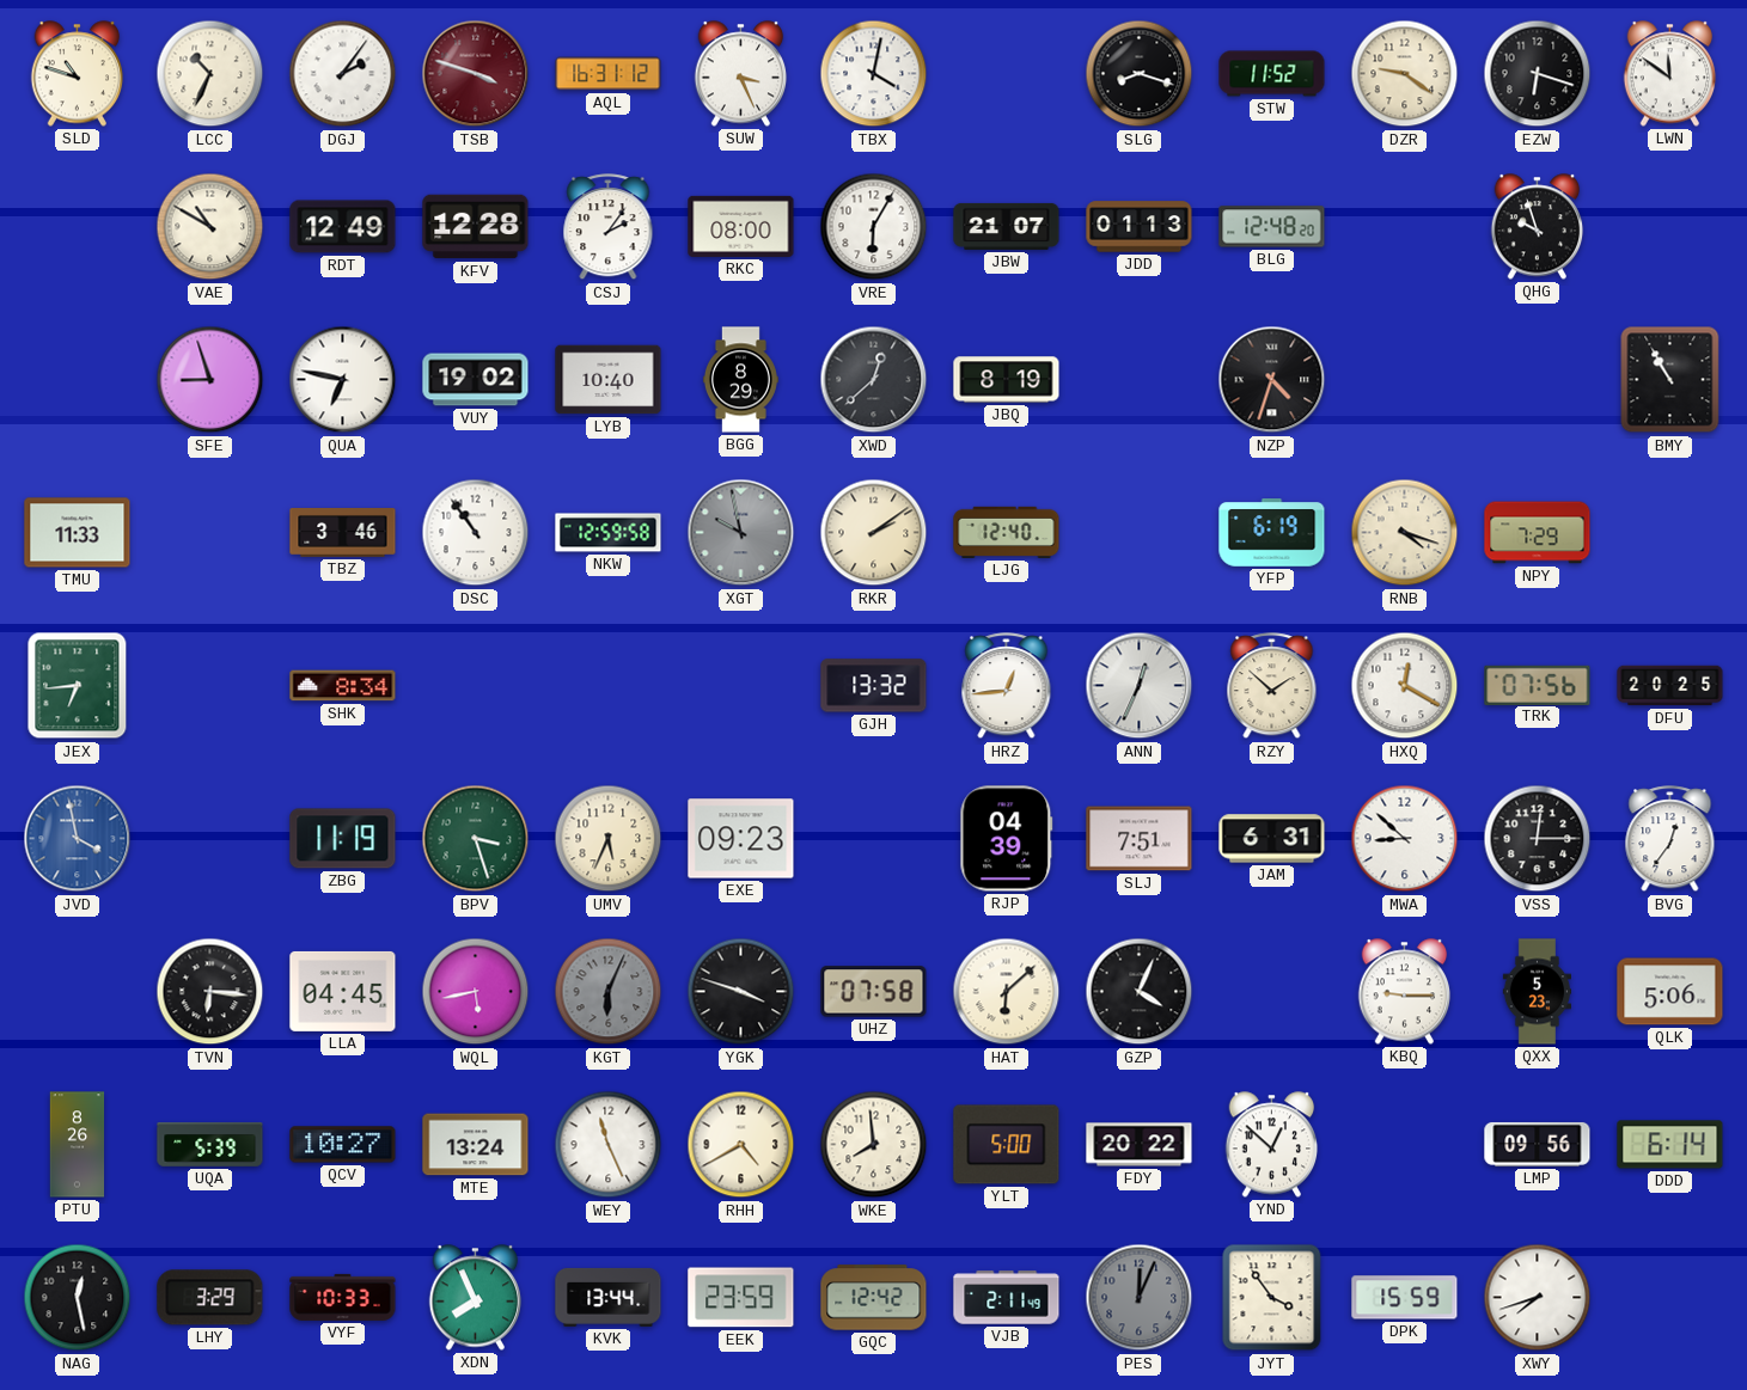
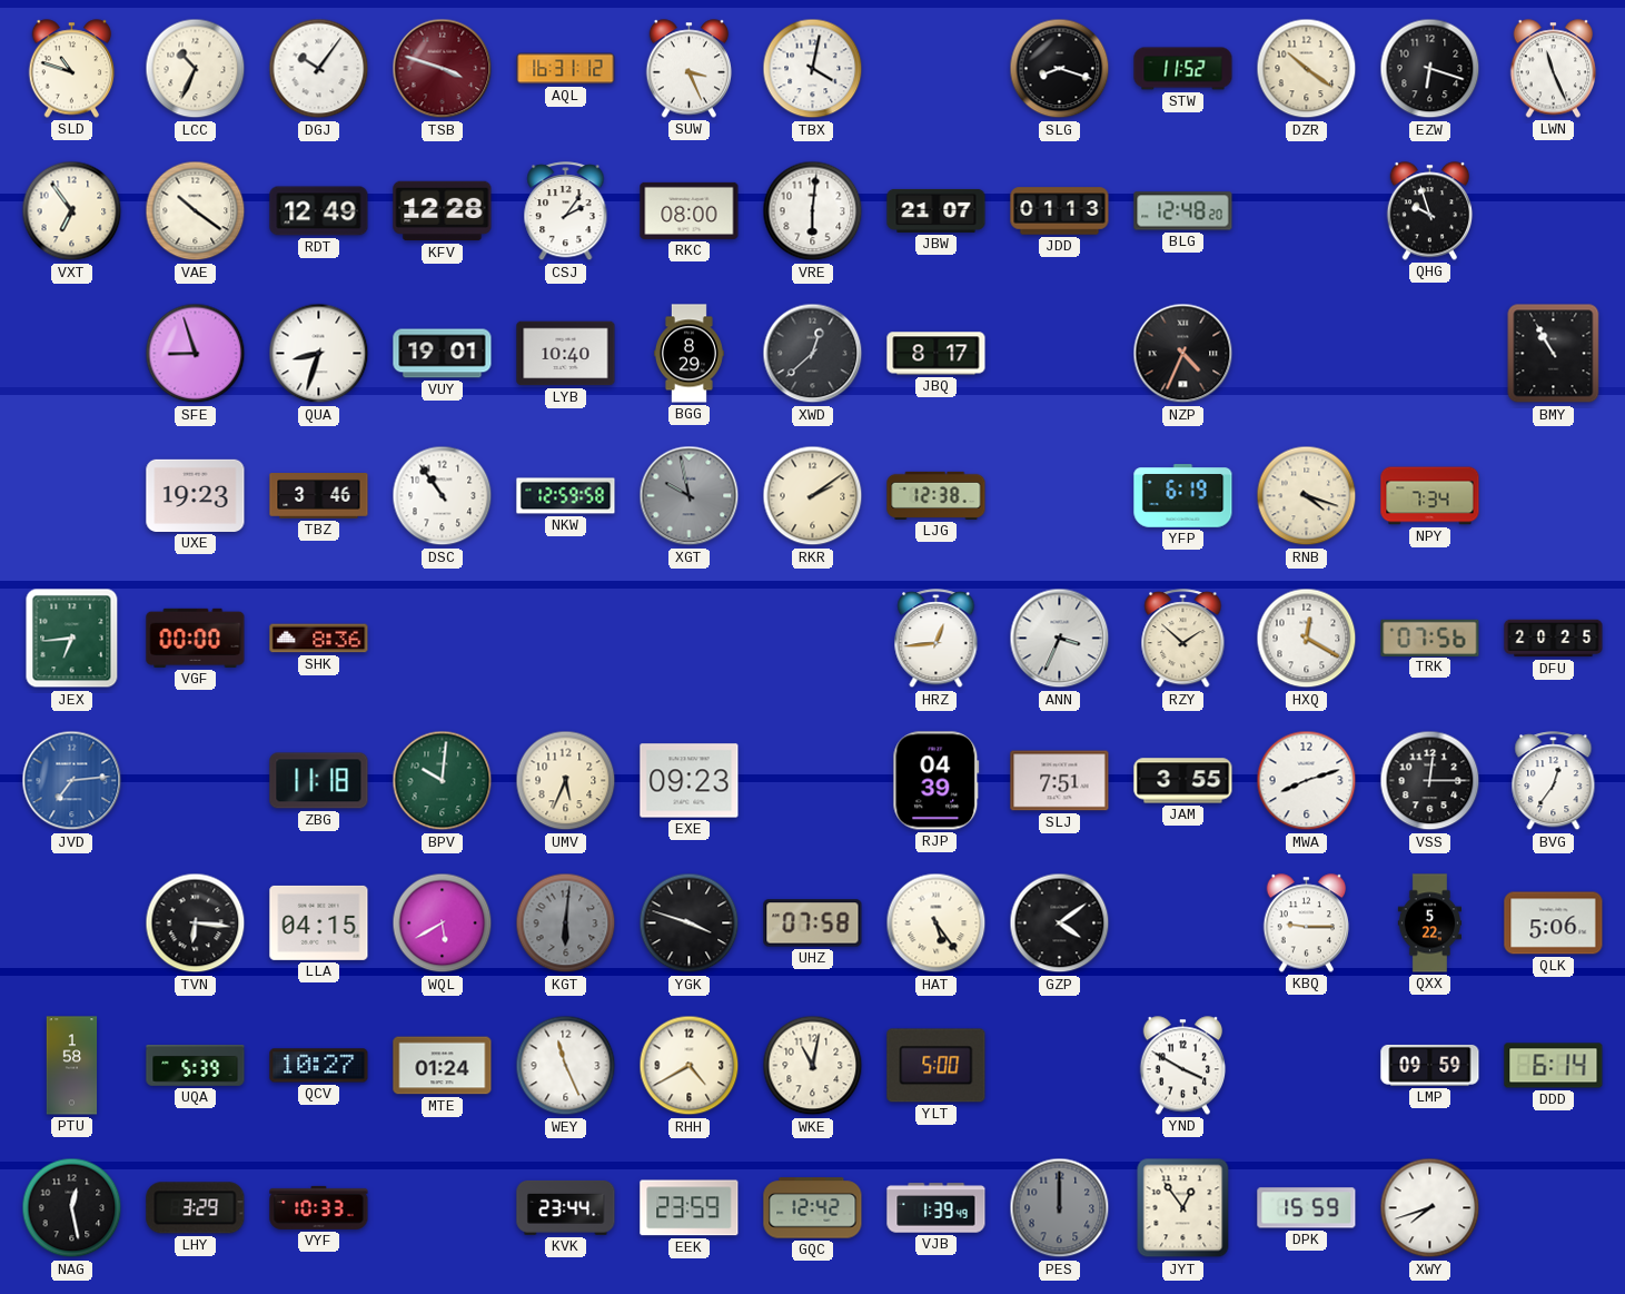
DGJ: 2:06 -> 10:06 (319, 69)
DZR: 9:21 -> 10:21 (1307, 69)
LWN: 11:51 -> 11:26 (1554, 69)
VXT: none -> 6:54 (72, 211)
VAE: 10:50 -> 10:21 (196, 211)
VRE: 6:05 -> 6:01 (813, 211)
QUA: 6:47 -> 8:33 (319, 354)
VUY: 19:02 -> 19:01 (443, 354)
JBQ: 8:19 -> 8:17 (937, 354)
NZP: 4:33 -> 4:34 (1183, 354)
TMU: 11:33 -> none (78, 533)
UXE: none -> 19:23 (196, 495)
LJG: 12:40 -> 12:38 (937, 495)
NPY: 7:29 -> 7:34 (1430, 496)
VGF: none -> 00:00 (196, 638)
SHK: 8:34 -> 8:36 (319, 639)
GJH: 13:32 -> none (874, 686)
ANN: 12:34 -> 3:34 (1060, 639)
JVD: 3:58 -> 7:14 (72, 781)
ZBG: 11:19 -> 11:18 (319, 781)
BPV: 3:27 -> 10:01 (443, 781)
JAM: 6:31 -> 3:55 (1183, 781)
MWA: 8:52 -> 8:12 (1307, 781)
LLA: 04:45 -> 04:15 (319, 922)
WQL: 5:43 -> 5:40 (443, 923)
KGT: 6:04 -> 6:01 (566, 923)
HAT: 6:08 -> 5:24 (937, 923)
GZP: 4:04 -> 4:09 (1060, 923)
QXX: 5:23 -> 5:22 (1429, 923)
PTU: 8:26 -> 1:58 (72, 1066)
MTE: 13:24 -> 01:24 (443, 1066)
WKE: 7:59 -> 11:02 (813, 1066)
FDY: 20:22 -> none (1140, 1145)
YND: 12:52 -> 3:50 (1183, 1066)
LMP: 09:56 -> 09:59 (1430, 1065)
XDN: 7:56 -> none (476, 1298)
KVK: 13:44 -> 23:44 (566, 1207)
VJB: 2:11 -> 1:39 (937, 1208)
PES: 12:04 -> 12:00 (1060, 1208)
JYT: 3:54 -> 12:54 (1183, 1208)
